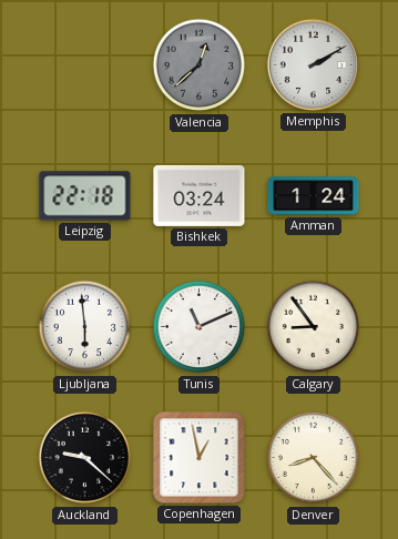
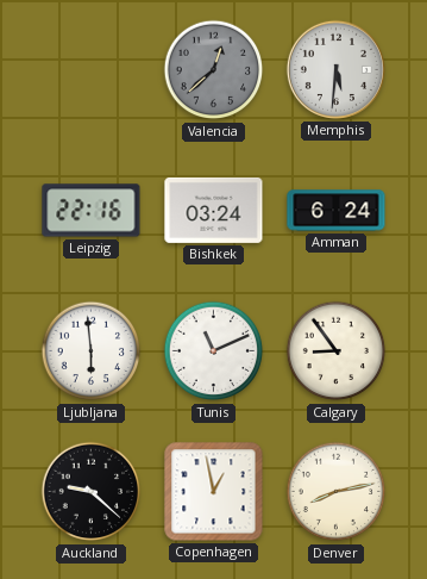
Memphis: 2:10 -> 5:31 (335, 69)
Leipzig: 22:18 -> 22:16 (92, 211)
Amman: 1:24 -> 6:24 (337, 211)
Denver: 8:23 -> 8:13 (337, 492)
